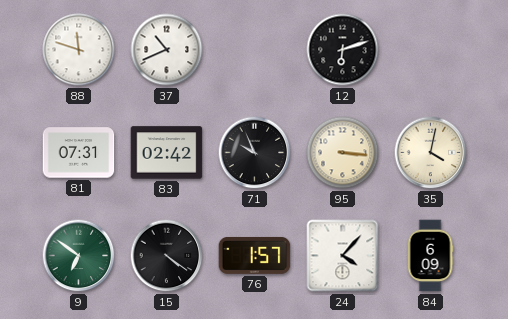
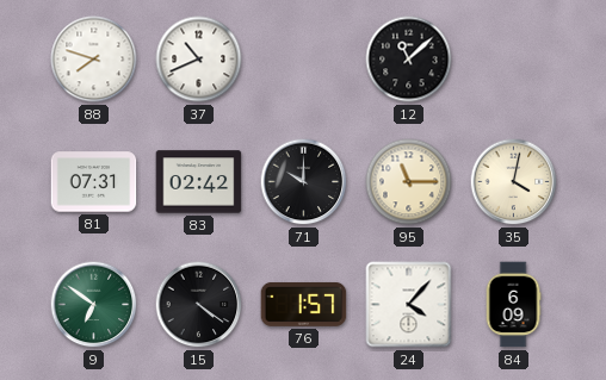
88: 11:48 -> 7:48 (94, 60)
12: 6:12 -> 11:08 (409, 60)
71: 9:56 -> 10:00 (304, 182)
95: 3:16 -> 11:15 (409, 182)
